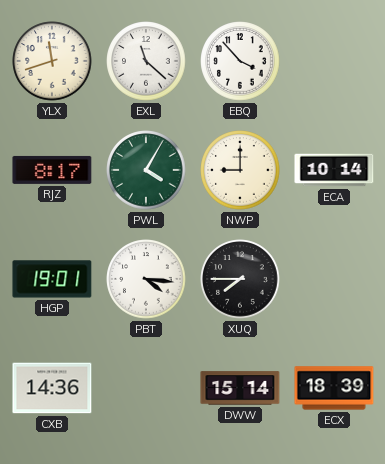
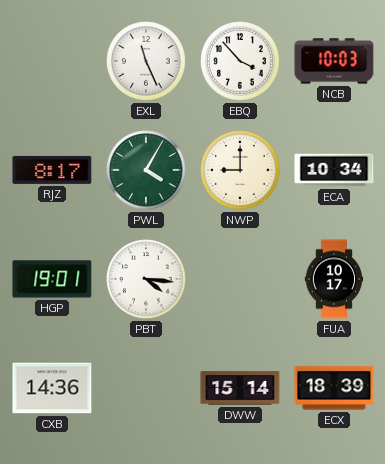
YLX: 11:42 -> none (52, 61)
EXL: 11:22 -> 11:26 (146, 61)
NCB: none -> 10:03 (334, 61)
ECA: 10:14 -> 10:34 (334, 170)
XUQ: 7:45 -> none (240, 279)
FUA: none -> 10:17 (334, 279)
